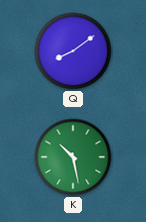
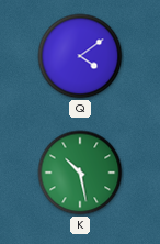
Q: 8:09 -> 4:09 (80, 56)
